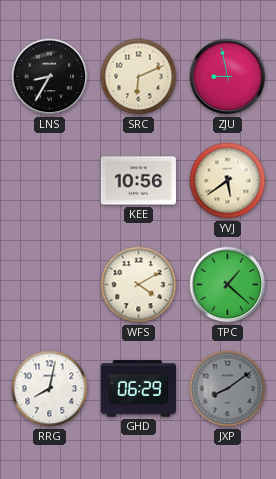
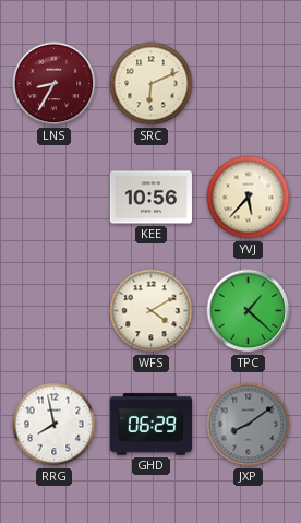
LNS dial: black -> burgundy (55, 84)
ZJU: 8:58 -> none (228, 77)
YVJ: 5:39 -> 5:37 (249, 198)
RRG: 8:02 -> 7:58 (55, 425)
